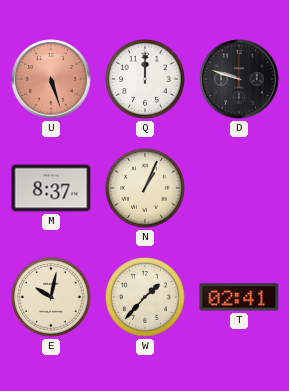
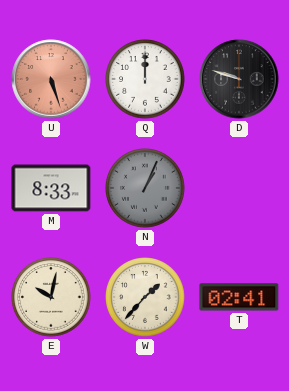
M: 8:37 -> 8:33 (51, 188)
N dial: cream -> grey (145, 188)
